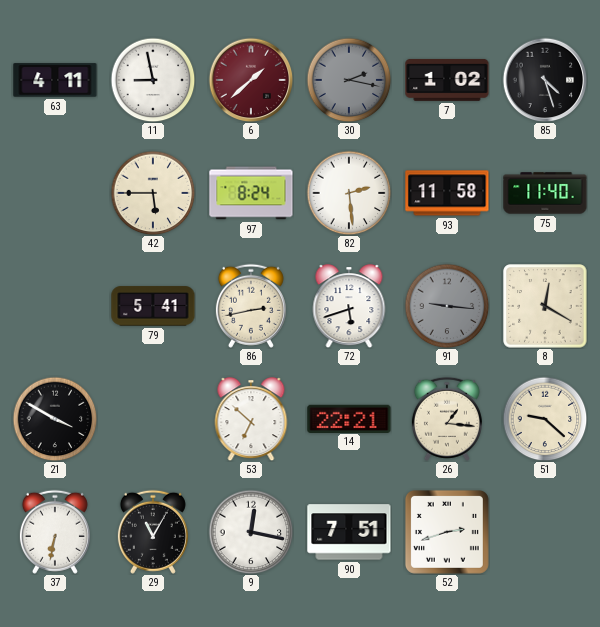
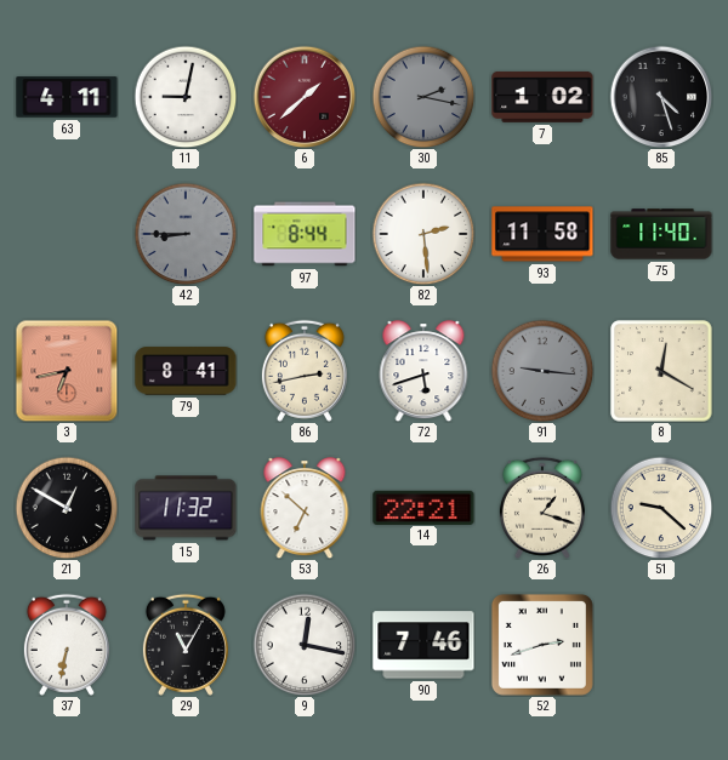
11: 8:58 -> 9:02 (186, 97)
42: 5:45 -> 8:45 (186, 234)
42 dial: cream -> grey (186, 234)
97: 8:24 -> 8:44 (305, 234)
3: none -> 6:43 (67, 371)
79: 5:41 -> 8:41 (186, 371)
21: 3:50 -> 12:50 (67, 508)
15: none -> 11:32 (186, 508)
26: 1:16 -> 1:18 (542, 508)
90: 7:51 -> 7:46 (423, 645)
